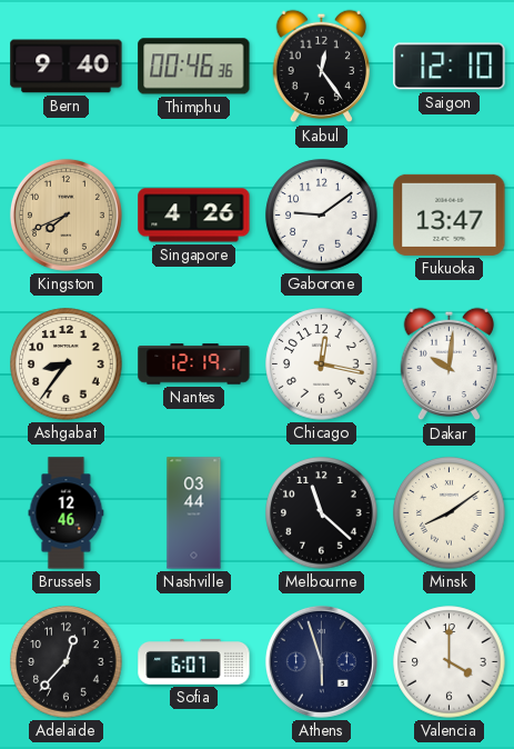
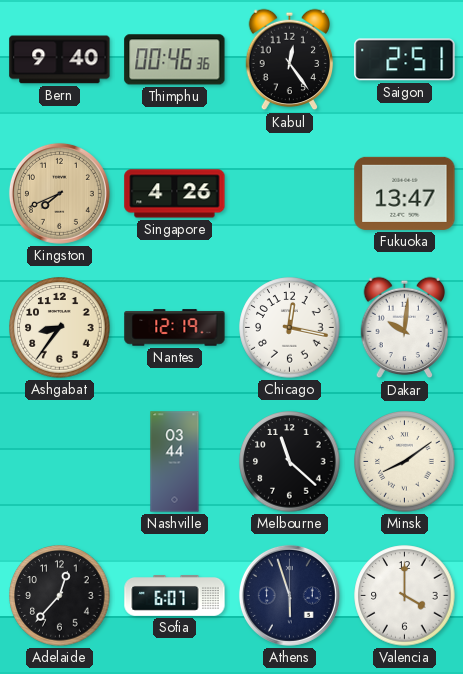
Saigon: 12:10 -> 2:51 (405, 60)
Gaborone: 9:09 -> none (322, 216)
Brussels: 12:46 -> none (67, 513)
